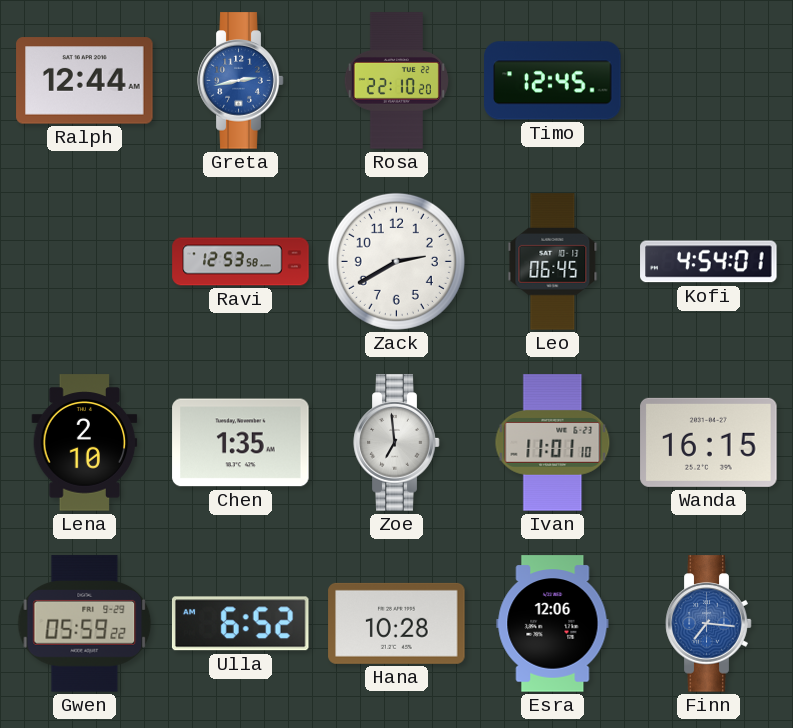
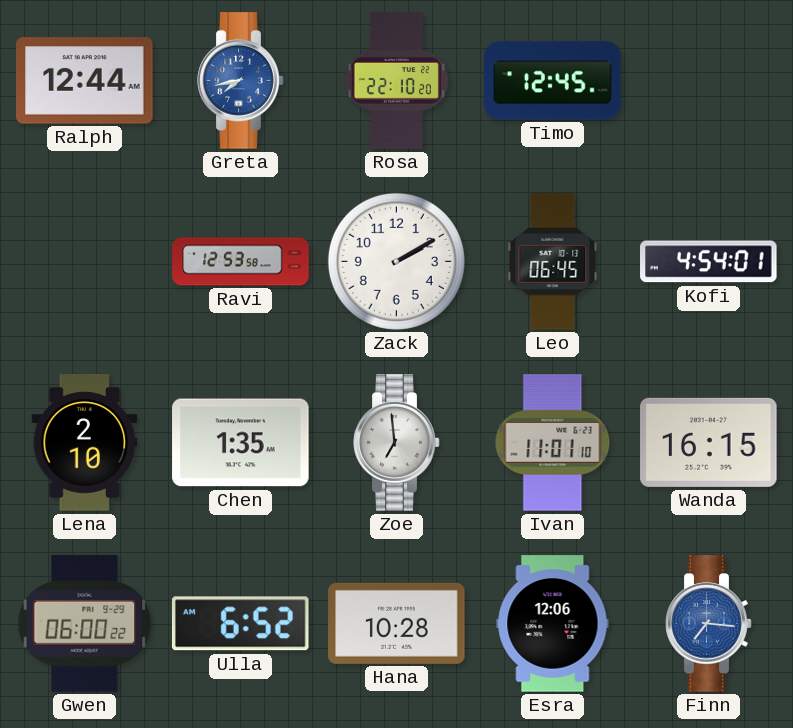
Greta: 2:43 -> 7:43 (241, 81)
Zack: 2:40 -> 2:10 (396, 261)
Gwen: 05:59 -> 06:00 (85, 624)
